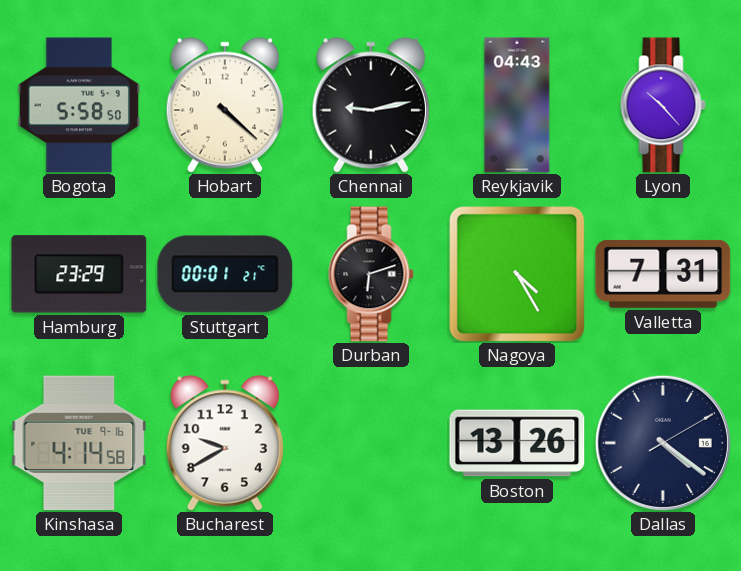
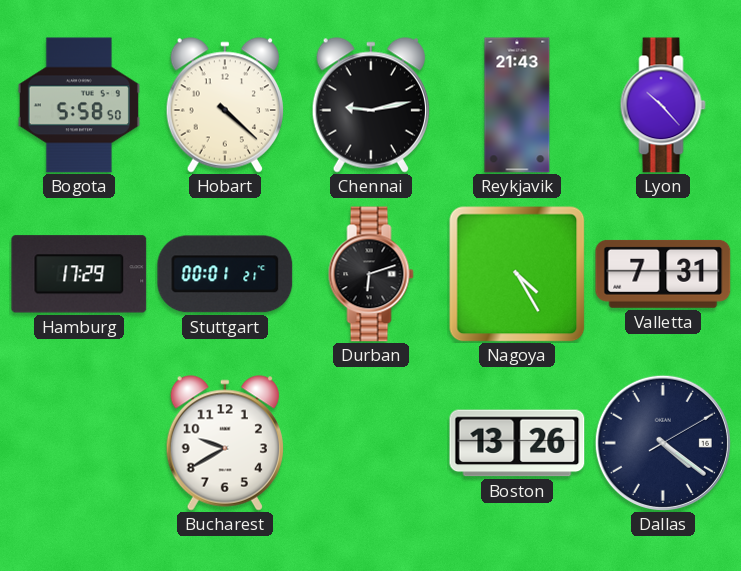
Reykjavik: 04:43 -> 21:43 (517, 105)
Hamburg: 23:29 -> 17:29 (79, 274)
Kinshasa: 4:14 -> none (79, 443)
